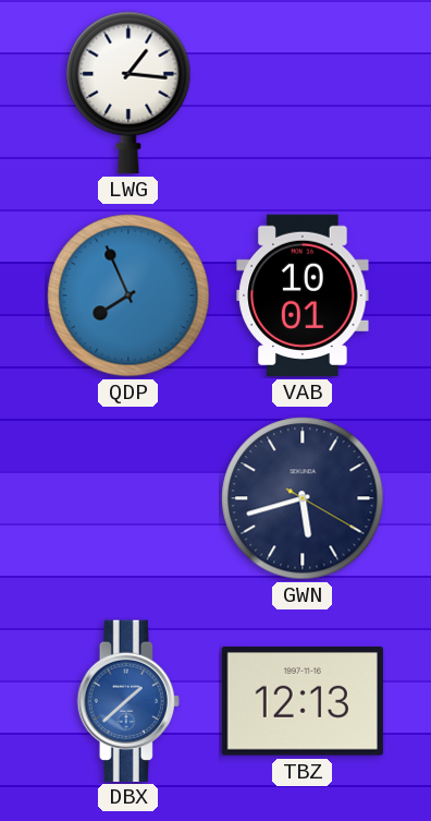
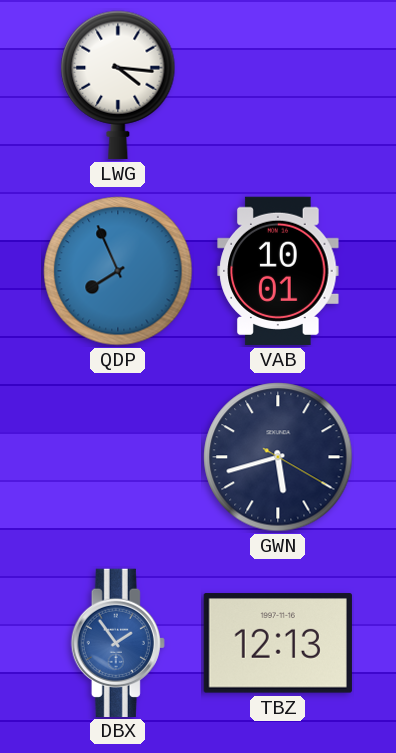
LWG: 1:16 -> 4:16 (118, 85)
DBX: 1:38 -> 1:54 (118, 642)
